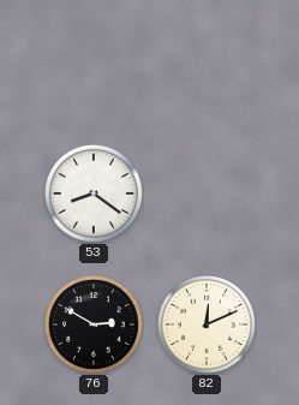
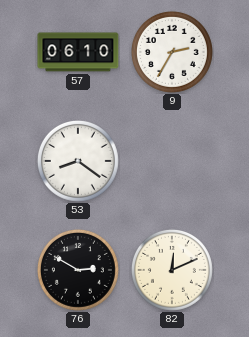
57: none -> 06:10 (78, 52)
9: none -> 2:35 (172, 52)
